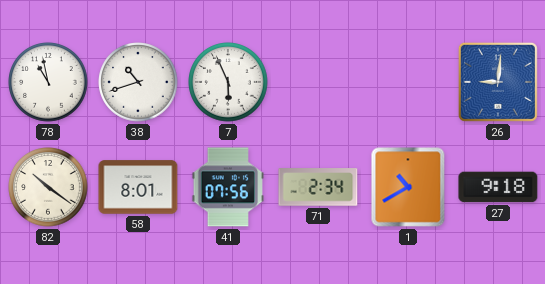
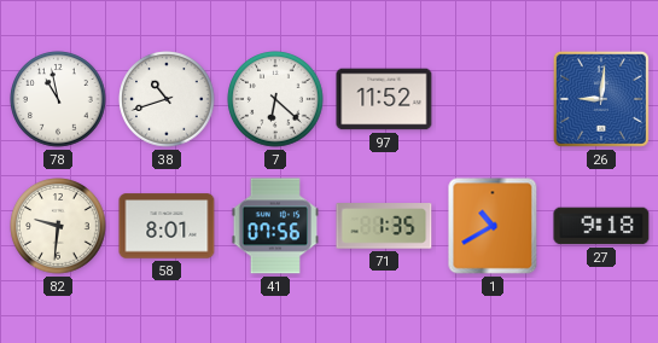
7: 5:56 -> 6:22 (275, 99)
97: none -> 11:52 (384, 99)
82: 10:21 -> 9:31 (58, 226)
71: 2:34 -> 1:35 (384, 226)
